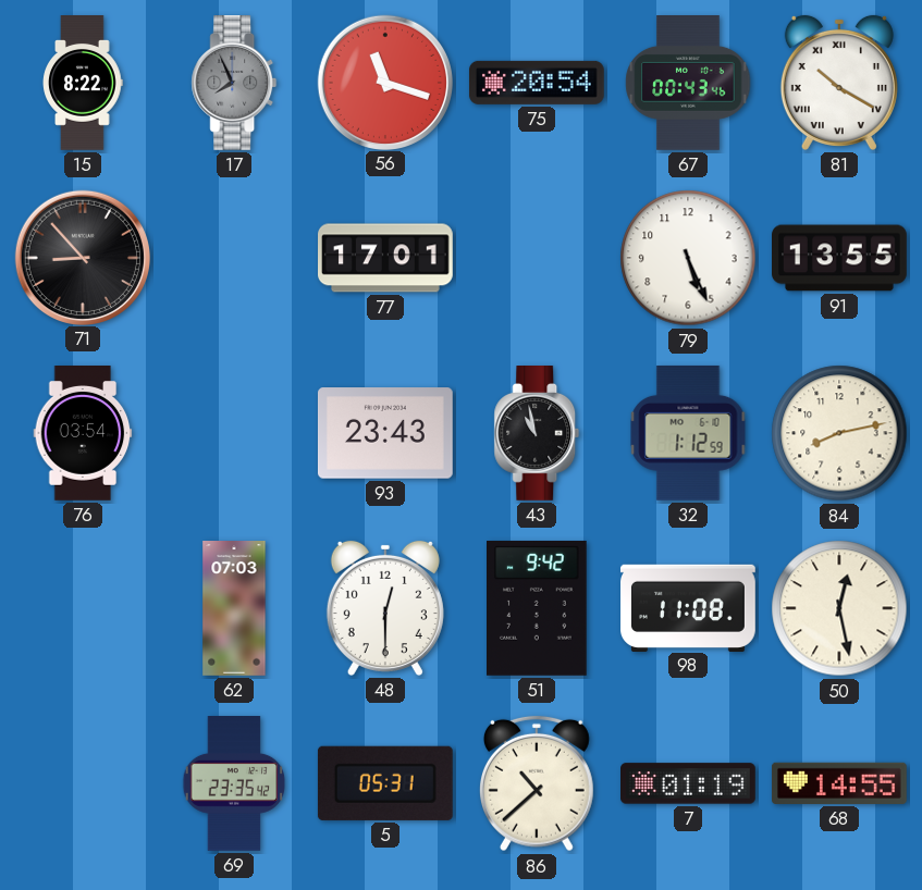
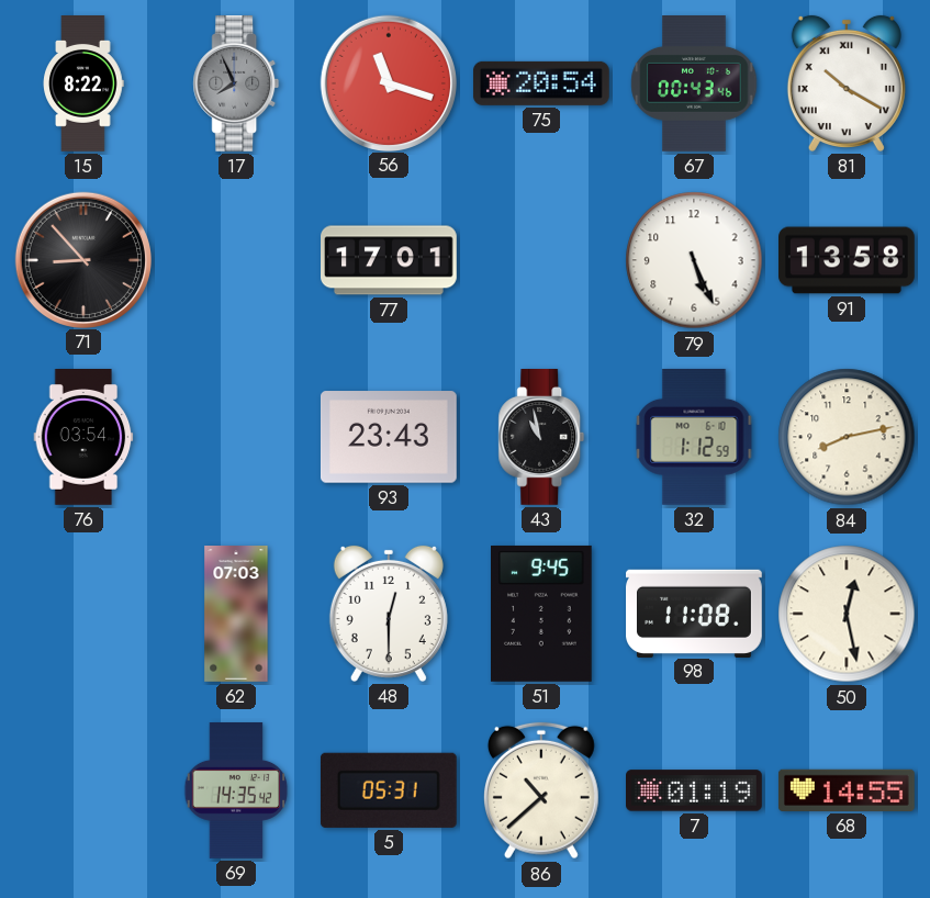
91: 13:55 -> 13:58 (848, 260)
51: 9:42 -> 9:45 (542, 614)
69: 23:35 -> 14:35 (236, 792)
